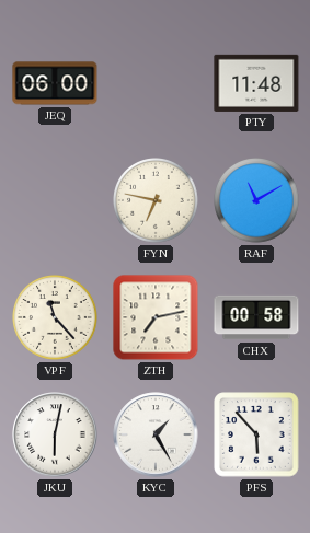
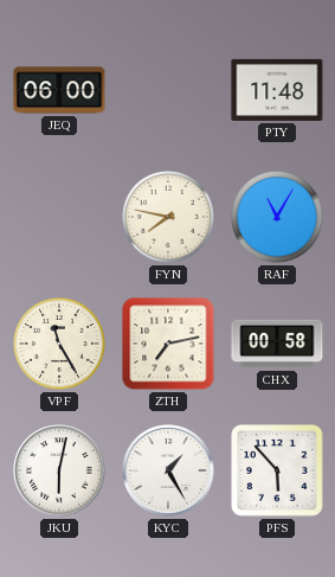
FYN: 6:47 -> 7:47 (169, 218)
RAF: 11:10 -> 11:05 (278, 218)
VPF: 11:23 -> 11:25 (60, 345)
